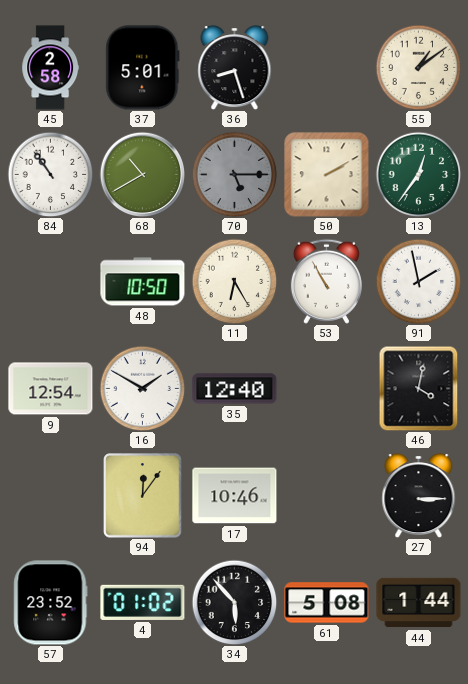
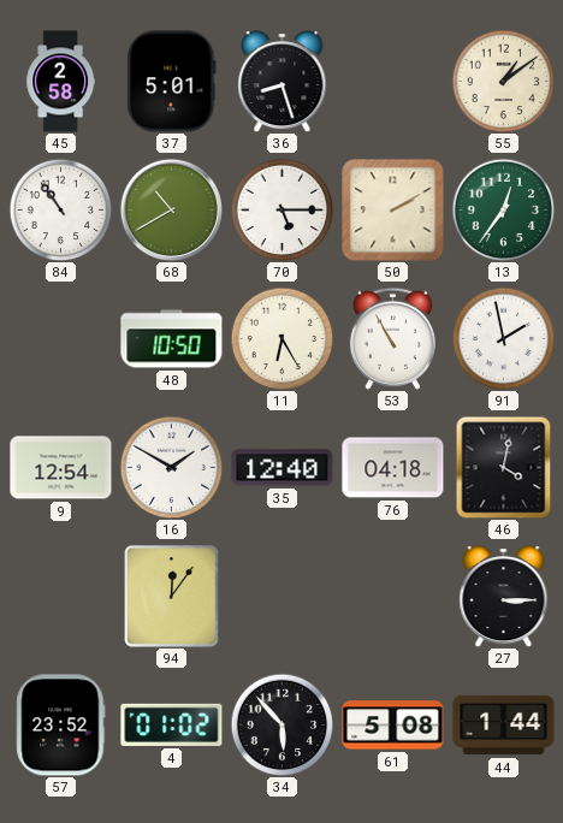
70 dial: grey -> white (281, 209)
76: none -> 04:18 (393, 468)
17: 10:46 -> none (235, 496)
